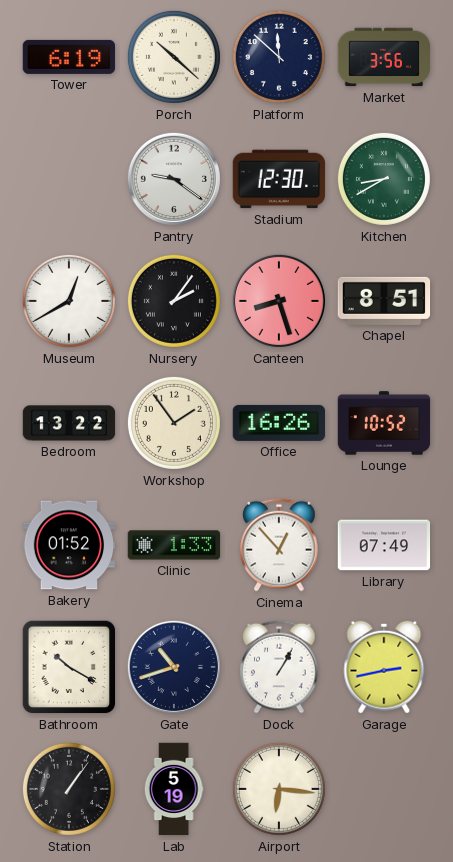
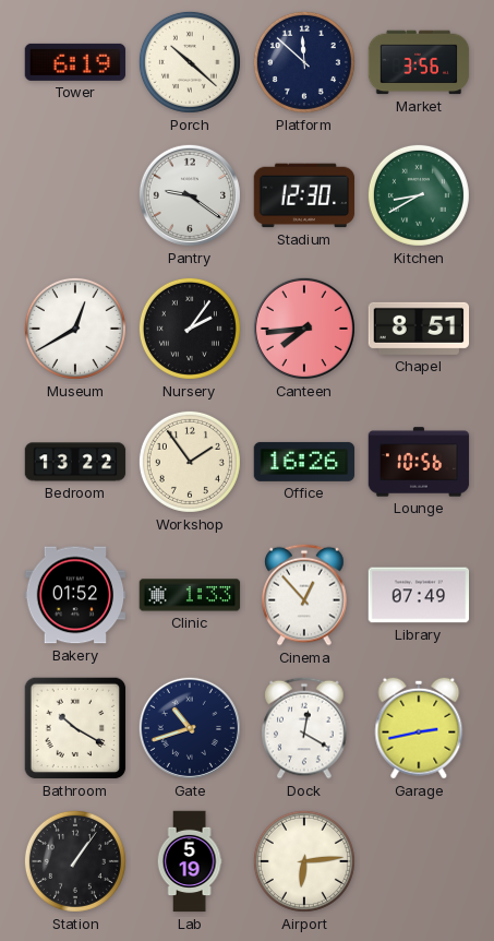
Canteen: 8:27 -> 7:44 (304, 329)
Lounge: 10:52 -> 10:56 (419, 462)
Dock: 1:05 -> 12:20 (304, 728)
Airport: 6:16 -> 6:14 (304, 861)
